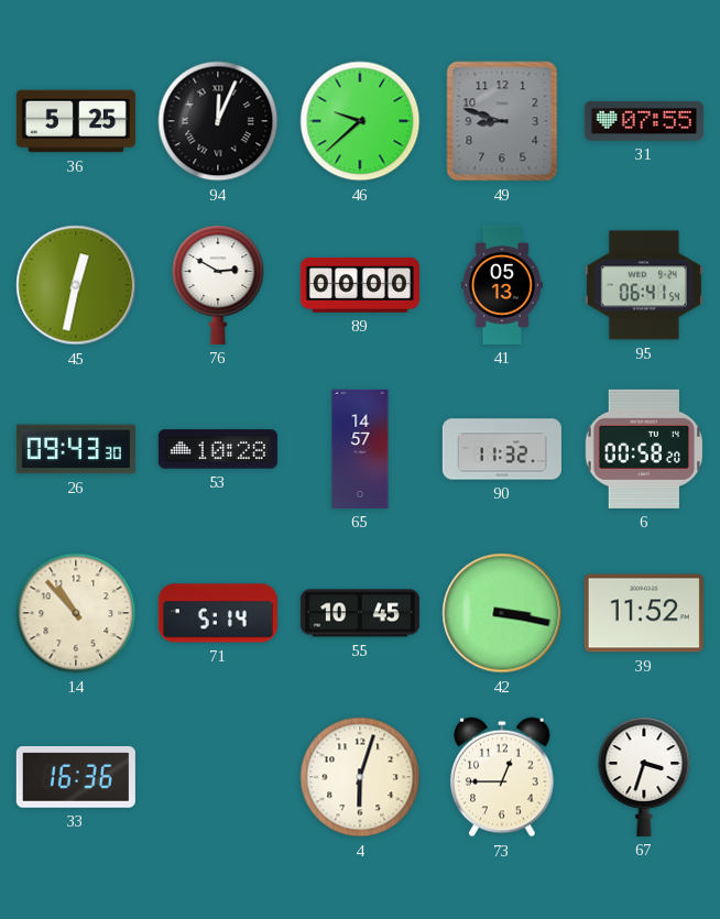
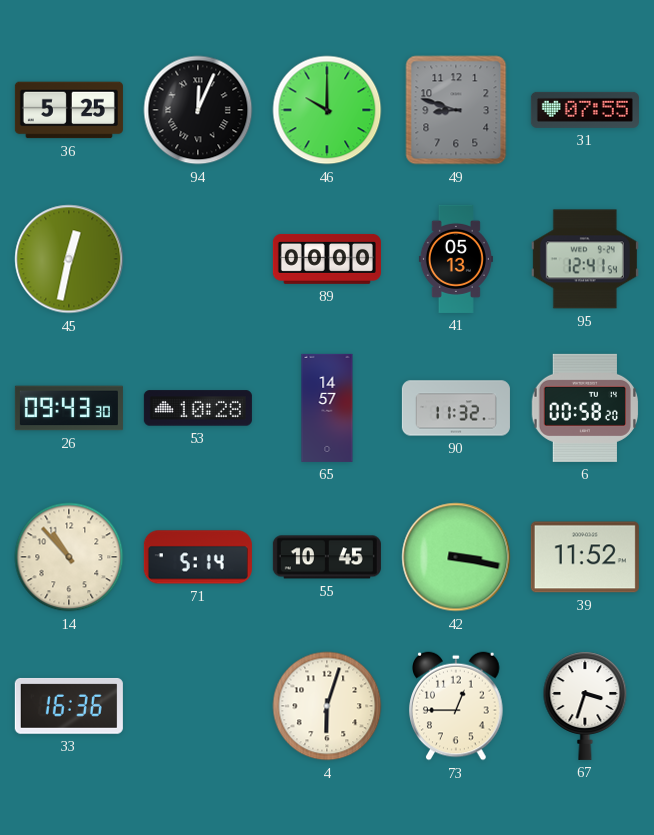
46: 9:38 -> 10:00 (327, 110)
76: 2:50 -> none (218, 285)
95: 06:41 -> 12:41 (585, 259)
